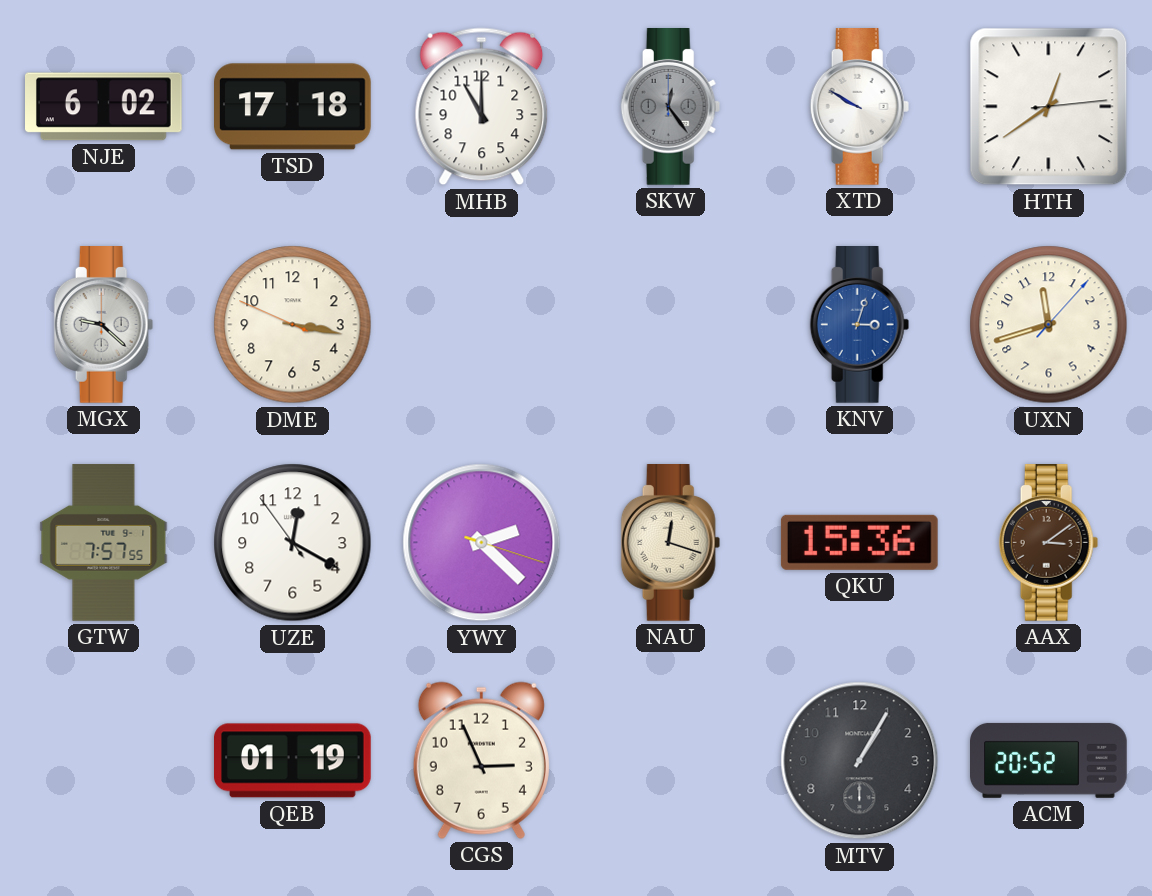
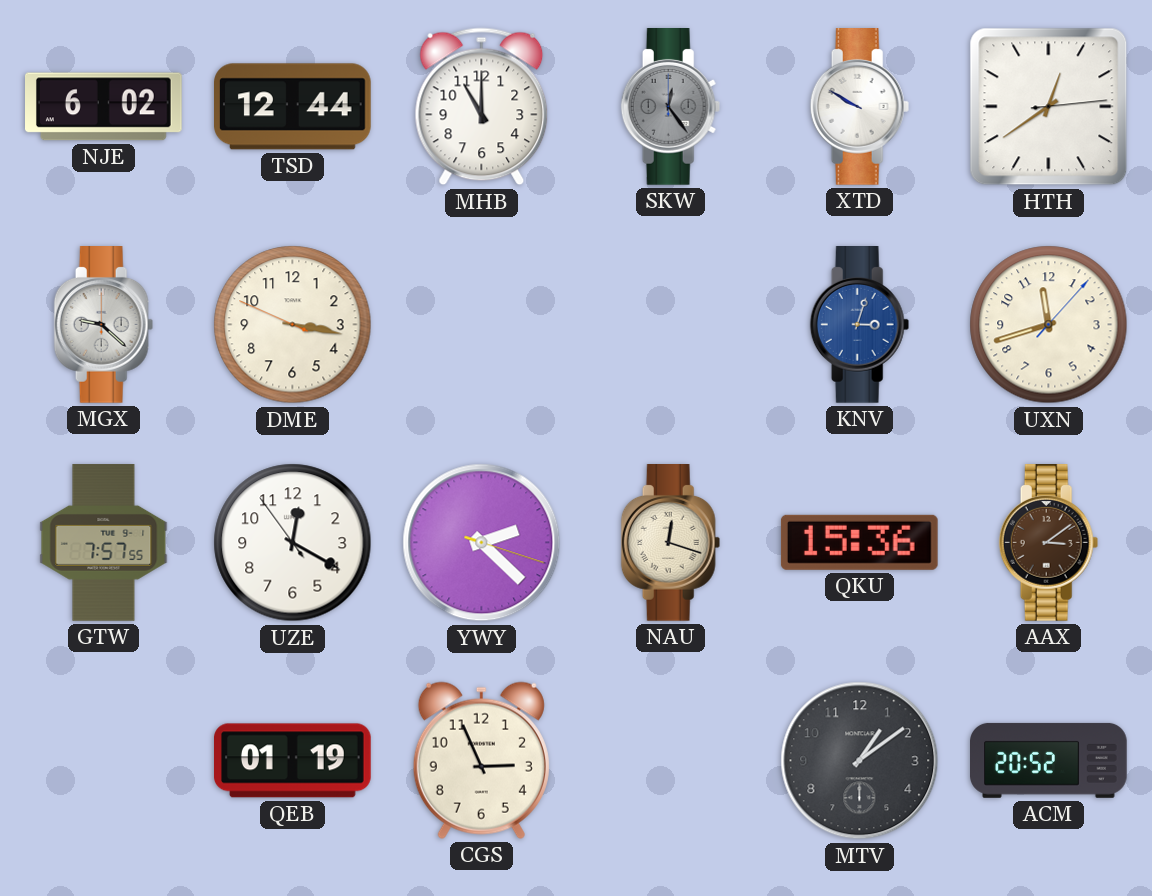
TSD: 17:18 -> 12:44 (293, 107)
MTV: 1:05 -> 1:09 (860, 761)
